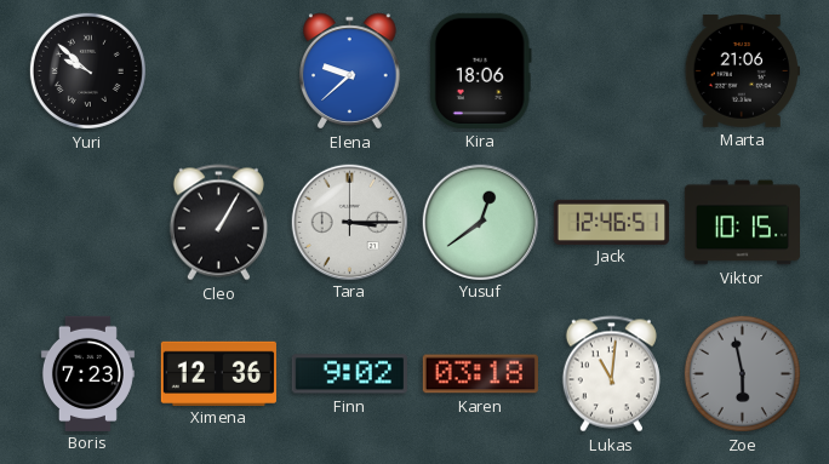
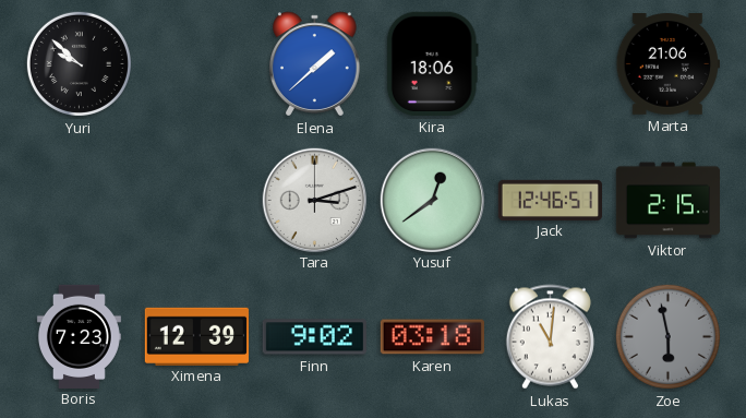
Elena: 9:38 -> 1:38 (315, 64)
Cleo: 1:05 -> none (218, 223)
Tara: 3:15 -> 3:12 (314, 200)
Viktor: 10:15 -> 2:15 (667, 201)
Ximena: 12:36 -> 12:39 (196, 336)
